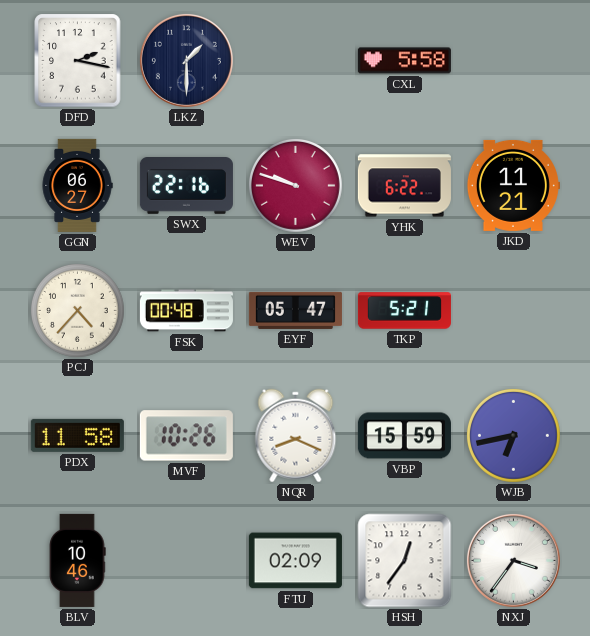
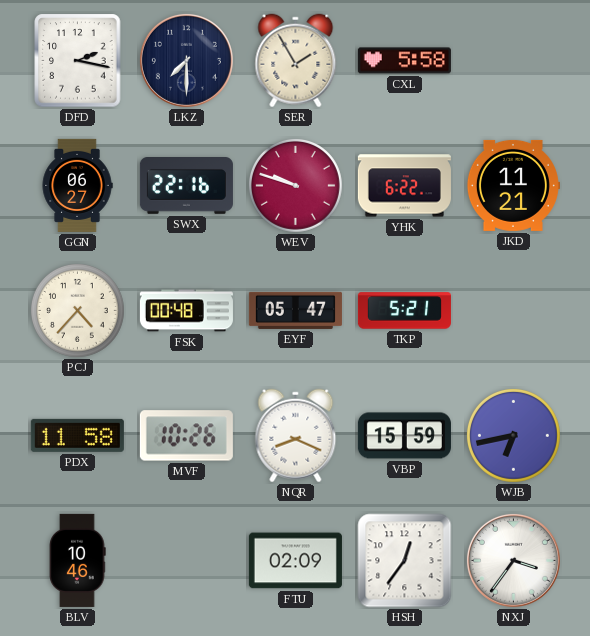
LKZ: 1:30 -> 7:30 (186, 60)
SER: none -> 1:55 (296, 61)
